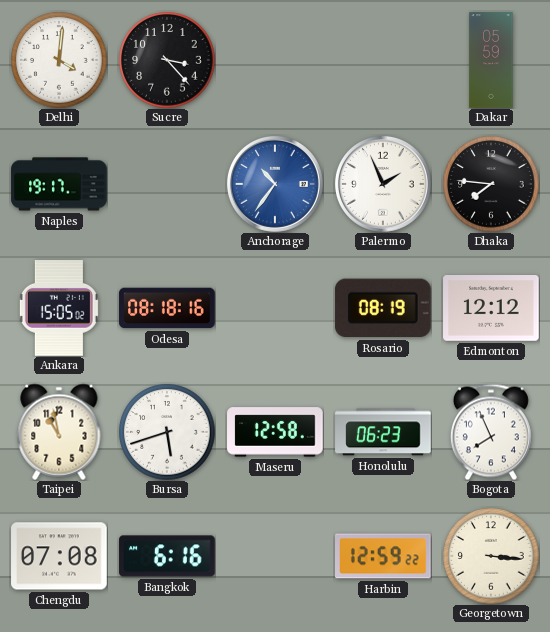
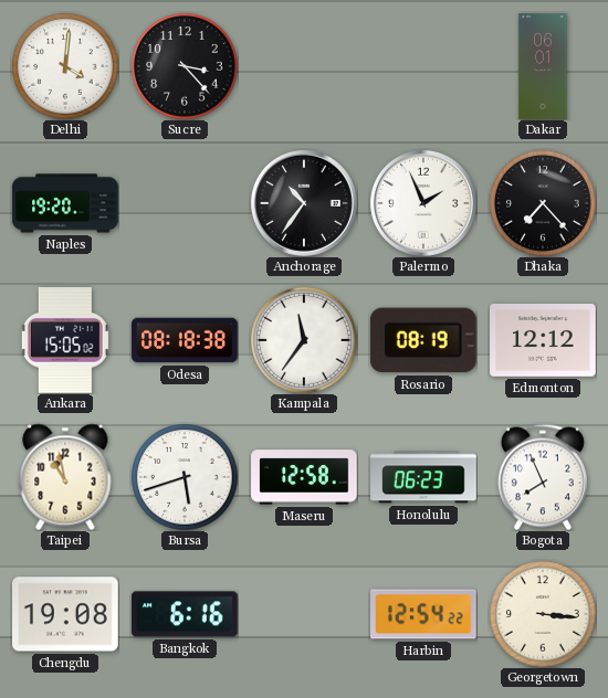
Dakar: 05:59 -> 06:01 (543, 66)
Naples: 19:17 -> 19:20 (65, 203)
Anchorage dial: blue -> black (304, 203)
Dhaka: 7:46 -> 7:23 (543, 203)
Odesa: 08:18:16 -> 08:18:38 (185, 340)
Kampala: none -> 11:36 (304, 340)
Chengdu: 07:08 -> 19:08 (65, 614)
Harbin: 12:59 -> 12:54 (424, 614)
